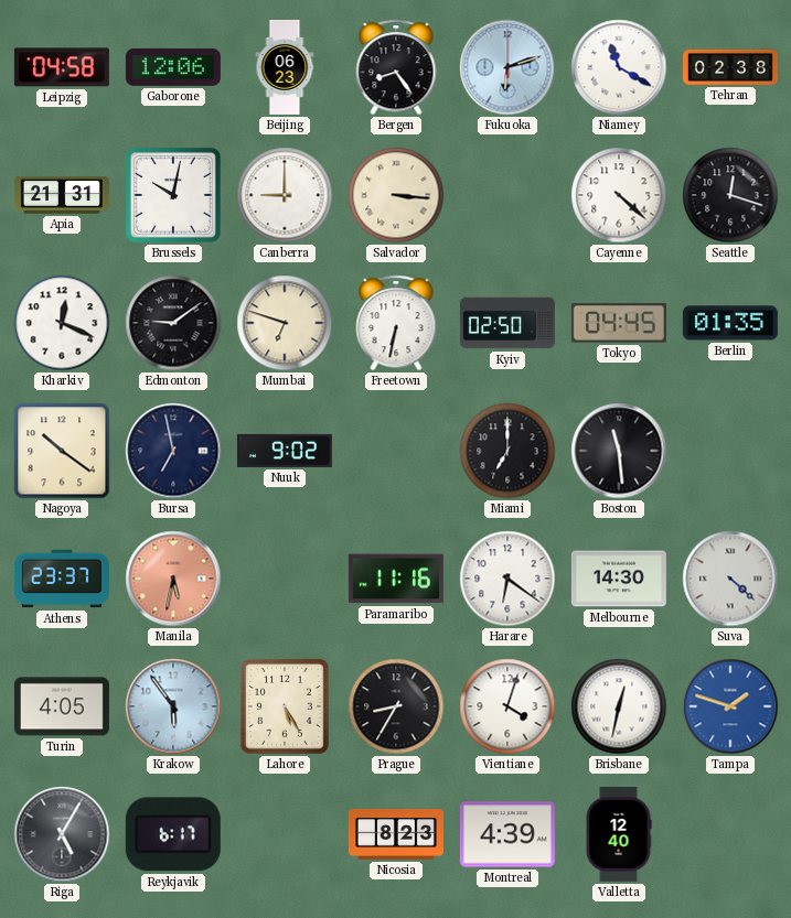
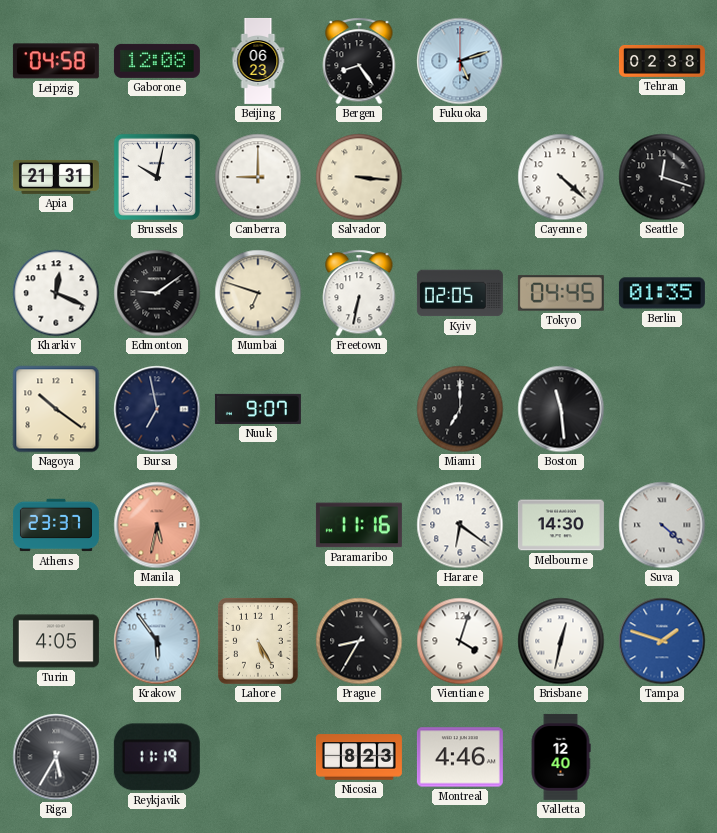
Gaborone: 12:06 -> 12:08 (157, 61)
Fukuoka: 6:12 -> 5:12 (460, 61)
Niamey: 11:20 -> none (619, 67)
Kyiv: 02:50 -> 02:05 (460, 293)
Nuuk: 9:02 -> 9:07 (258, 409)
Riga: 5:05 -> 5:35 (56, 757)
Reykjavik: 6:17 -> 11:19 (157, 757)
Montreal: 4:39 -> 4:46 (460, 757)
